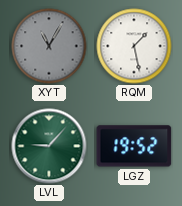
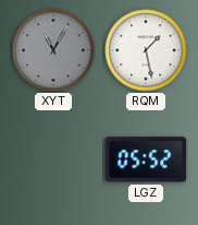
LVL: 9:07 -> none (49, 146)
LGZ: 19:52 -> 05:52 (146, 159)
